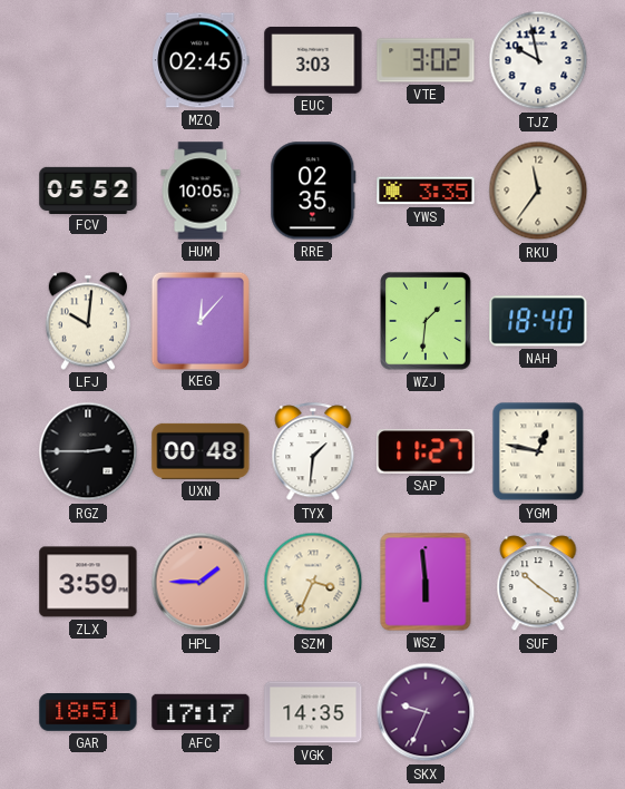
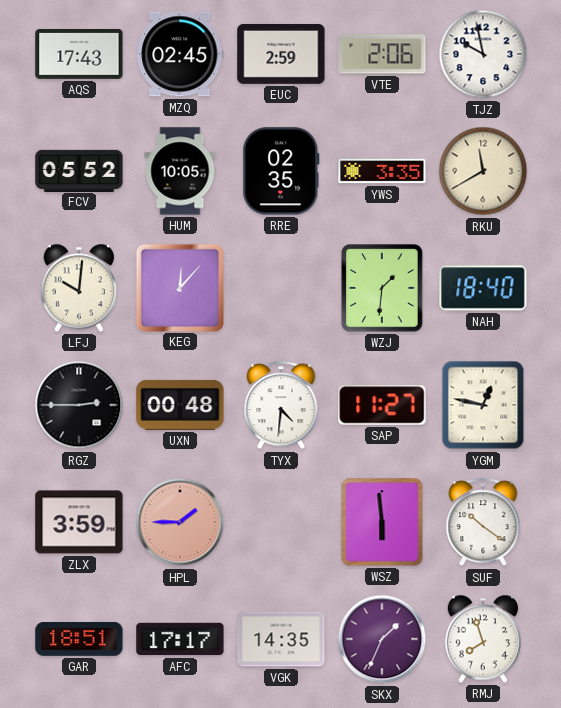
AQS: none -> 17:43 (79, 54)
EUC: 3:03 -> 2:59 (281, 54)
VTE: 3:02 -> 2:06 (382, 54)
RKU: 11:36 -> 11:40 (483, 171)
TYX: 1:31 -> 4:31 (281, 406)
SZM: 3:34 -> none (313, 582)
SKX: 9:34 -> 1:34 (382, 639)
RMJ: none -> 7:57 (482, 639)
